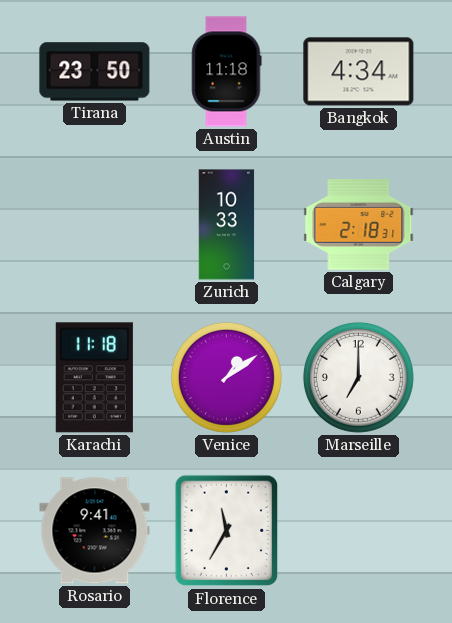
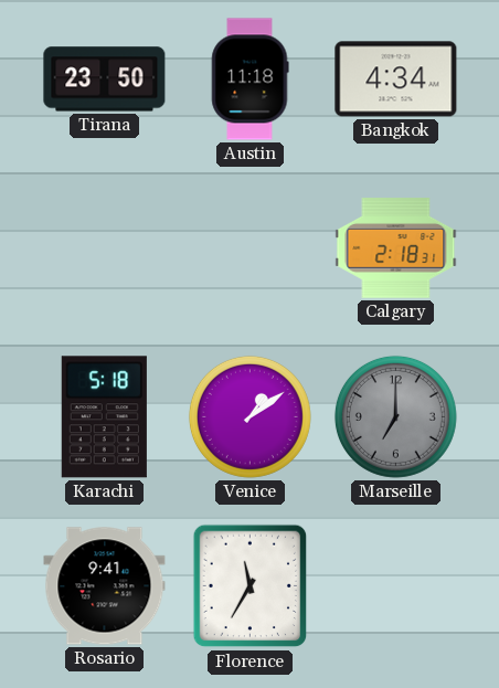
Zurich: 10:33 -> none (227, 225)
Karachi: 11:18 -> 5:18 (104, 417)
Marseille dial: white -> grey (395, 416)
